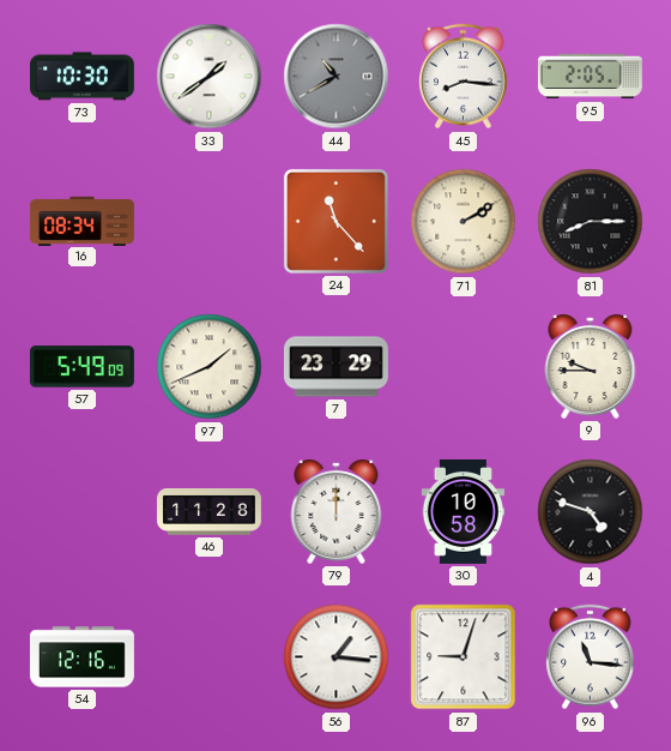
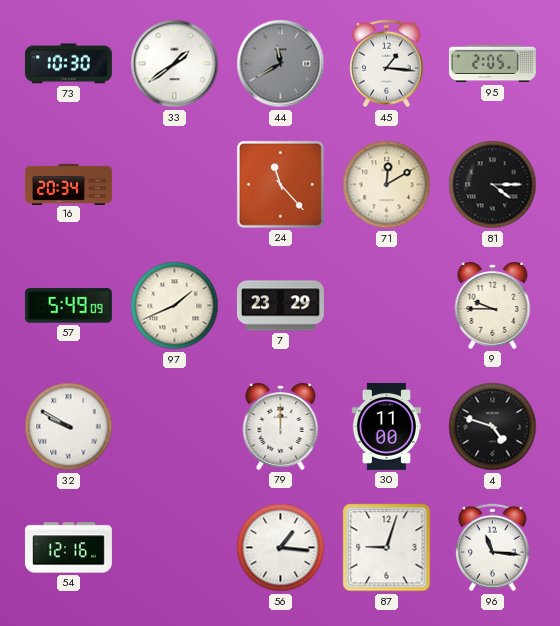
44: 10:40 -> 11:40 (281, 64)
45: 8:16 -> 1:16 (387, 64)
16: 08:34 -> 20:34 (69, 184)
71: 2:10 -> 12:10 (387, 185)
81: 8:15 -> 4:15 (493, 185)
32: none -> 9:50 (69, 427)
46: 11:28 -> none (208, 512)
30: 10:58 -> 11:00 (386, 426)
